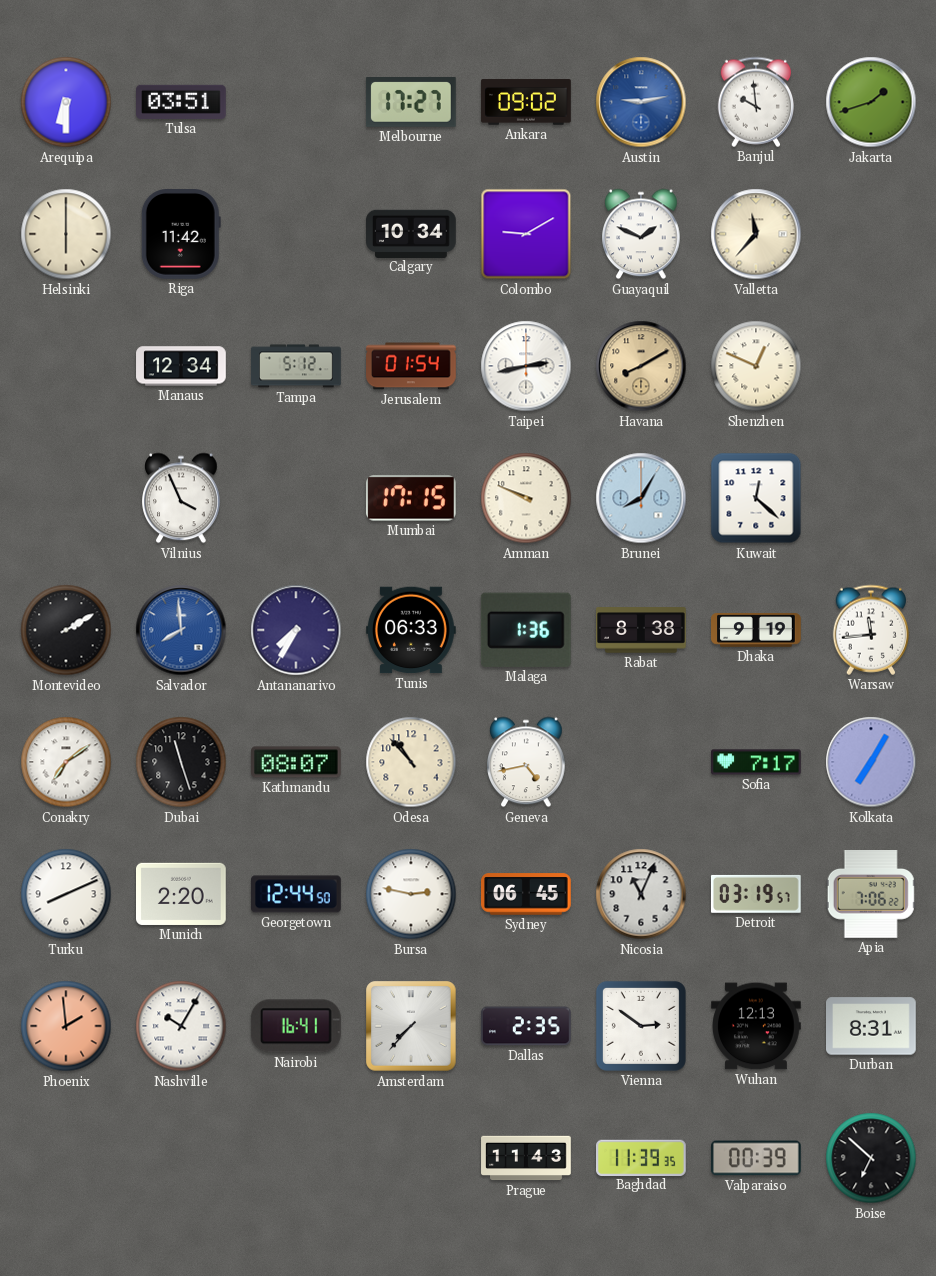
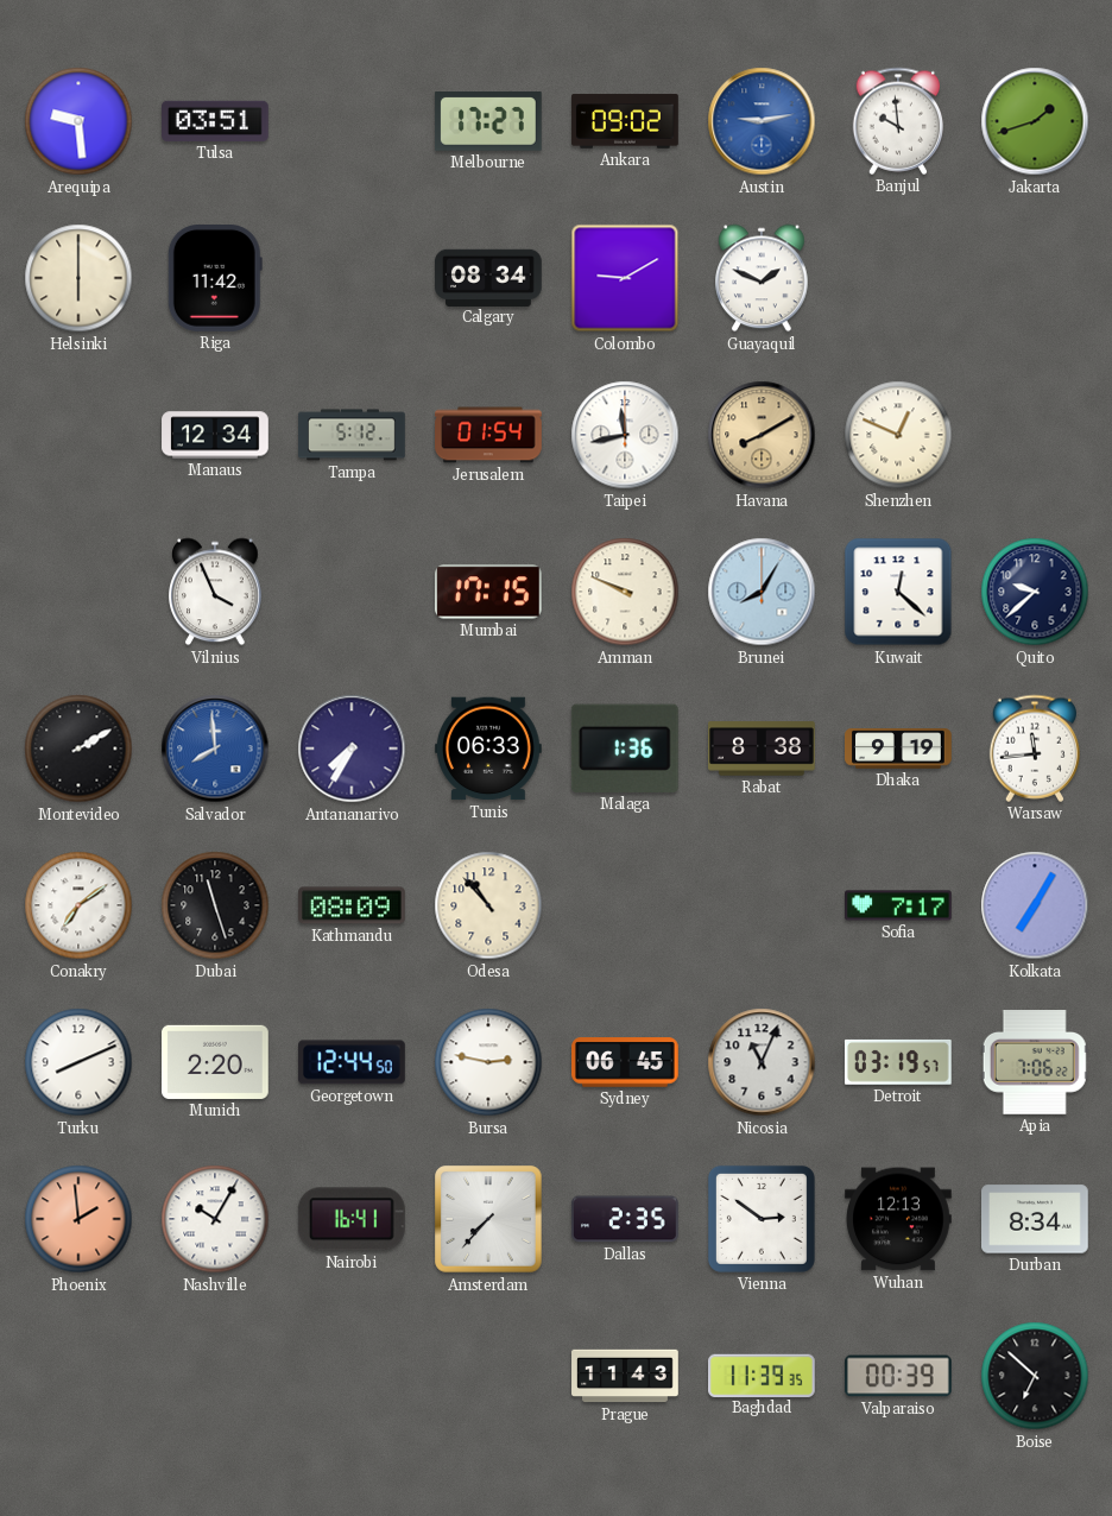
Arequipa: 6:30 -> 9:29 (78, 121)
Calgary: 10:34 -> 08:34 (489, 277)
Valletta: 11:37 -> none (756, 234)
Taipei: 2:43 -> 11:43 (625, 435)
Quito: none -> 9:38 (1035, 592)
Kathmandu: 08:07 -> 08:09 (353, 905)
Geneva: 4:43 -> none (526, 762)
Durban: 8:31 -> 8:34 (1036, 1219)
